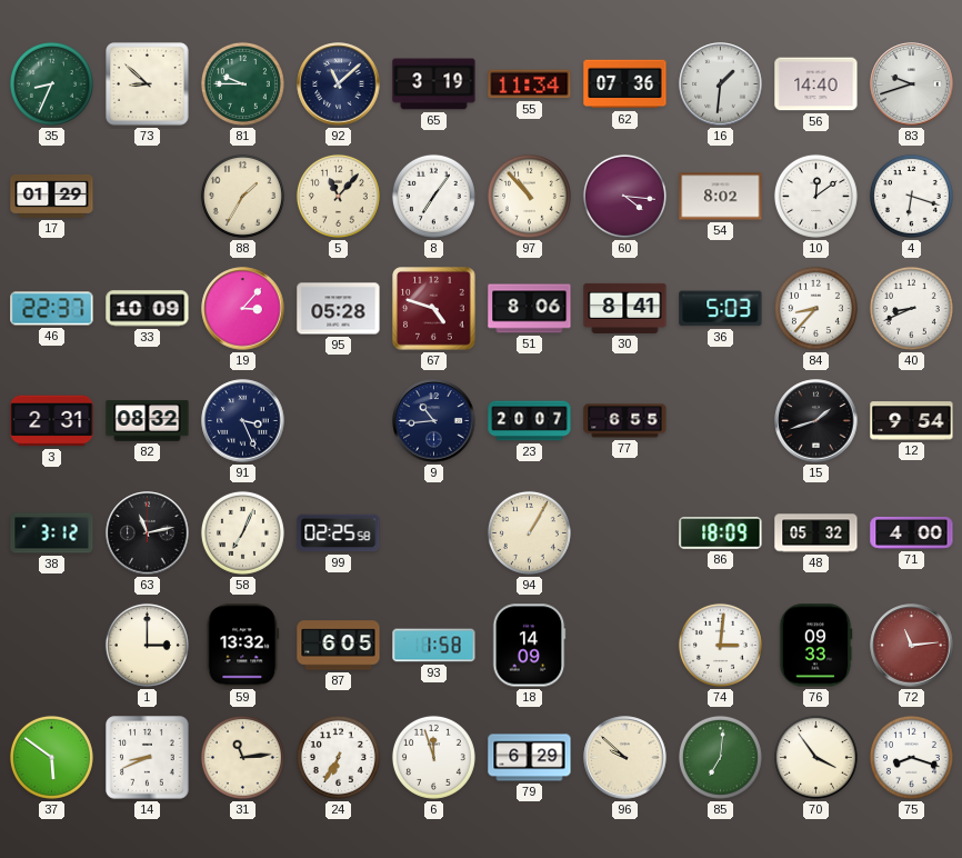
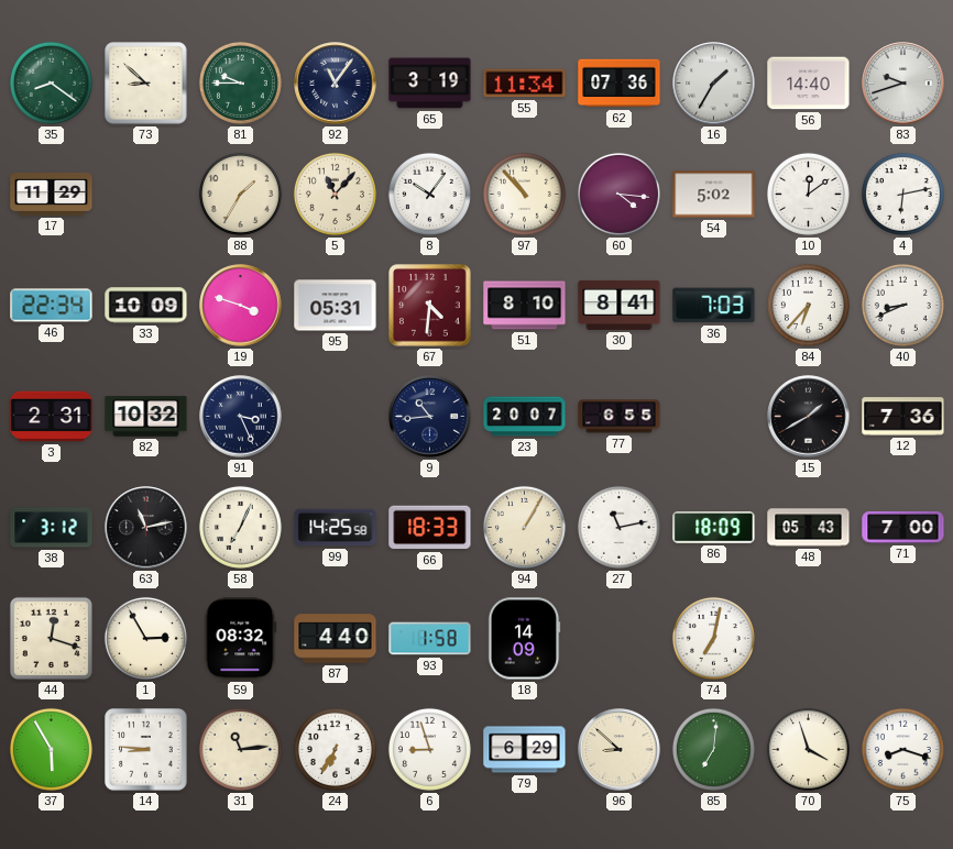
35: 8:34 -> 8:21 (51, 82)
92: 11:08 -> 11:06 (336, 84)
16: 1:31 -> 1:35 (714, 84)
17: 01:29 -> 11:29 (52, 194)
8: 7:06 -> 10:06 (429, 194)
54: 8:02 -> 5:02 (714, 195)
4: 6:18 -> 6:13 (902, 194)
46: 22:37 -> 22:34 (52, 306)
19: 3:07 -> 3:48 (241, 306)
95: 05:28 -> 05:31 (336, 306)
67: 4:48 -> 4:31 (430, 306)
51: 8:06 -> 8:10 (525, 306)
36: 5:03 -> 7:03 (714, 306)
84: 8:37 -> 6:37 (808, 305)
82: 08:32 -> 10:32 (146, 417)
15: 1:42 -> 1:40 (809, 417)
12: 9:54 -> 7:36 (903, 417)
99: 02:25 -> 14:25 (336, 528)
66: none -> 18:33 (430, 528)
27: none -> 11:13 (618, 527)
48: 05:32 -> 05:43 (809, 528)
71: 4:00 -> 7:00 (903, 527)
44: none -> 12:18 (51, 638)
1: 3:00 -> 2:55 (145, 638)
59: 13:32 -> 08:32 (241, 639)
87: 6:05 -> 4:40 (336, 639)
74: 3:01 -> 7:02 (713, 638)
76: 09:33 -> none (815, 646)
72: 11:14 -> none (912, 646)
37: 5:51 -> 5:55 (51, 749)
14: 8:41 -> 8:46 (146, 750)
6: 11:57 -> 8:57 (429, 749)
96: 9:52 -> 8:52 (620, 750)
70: 3:54 -> 3:57 (808, 749)
